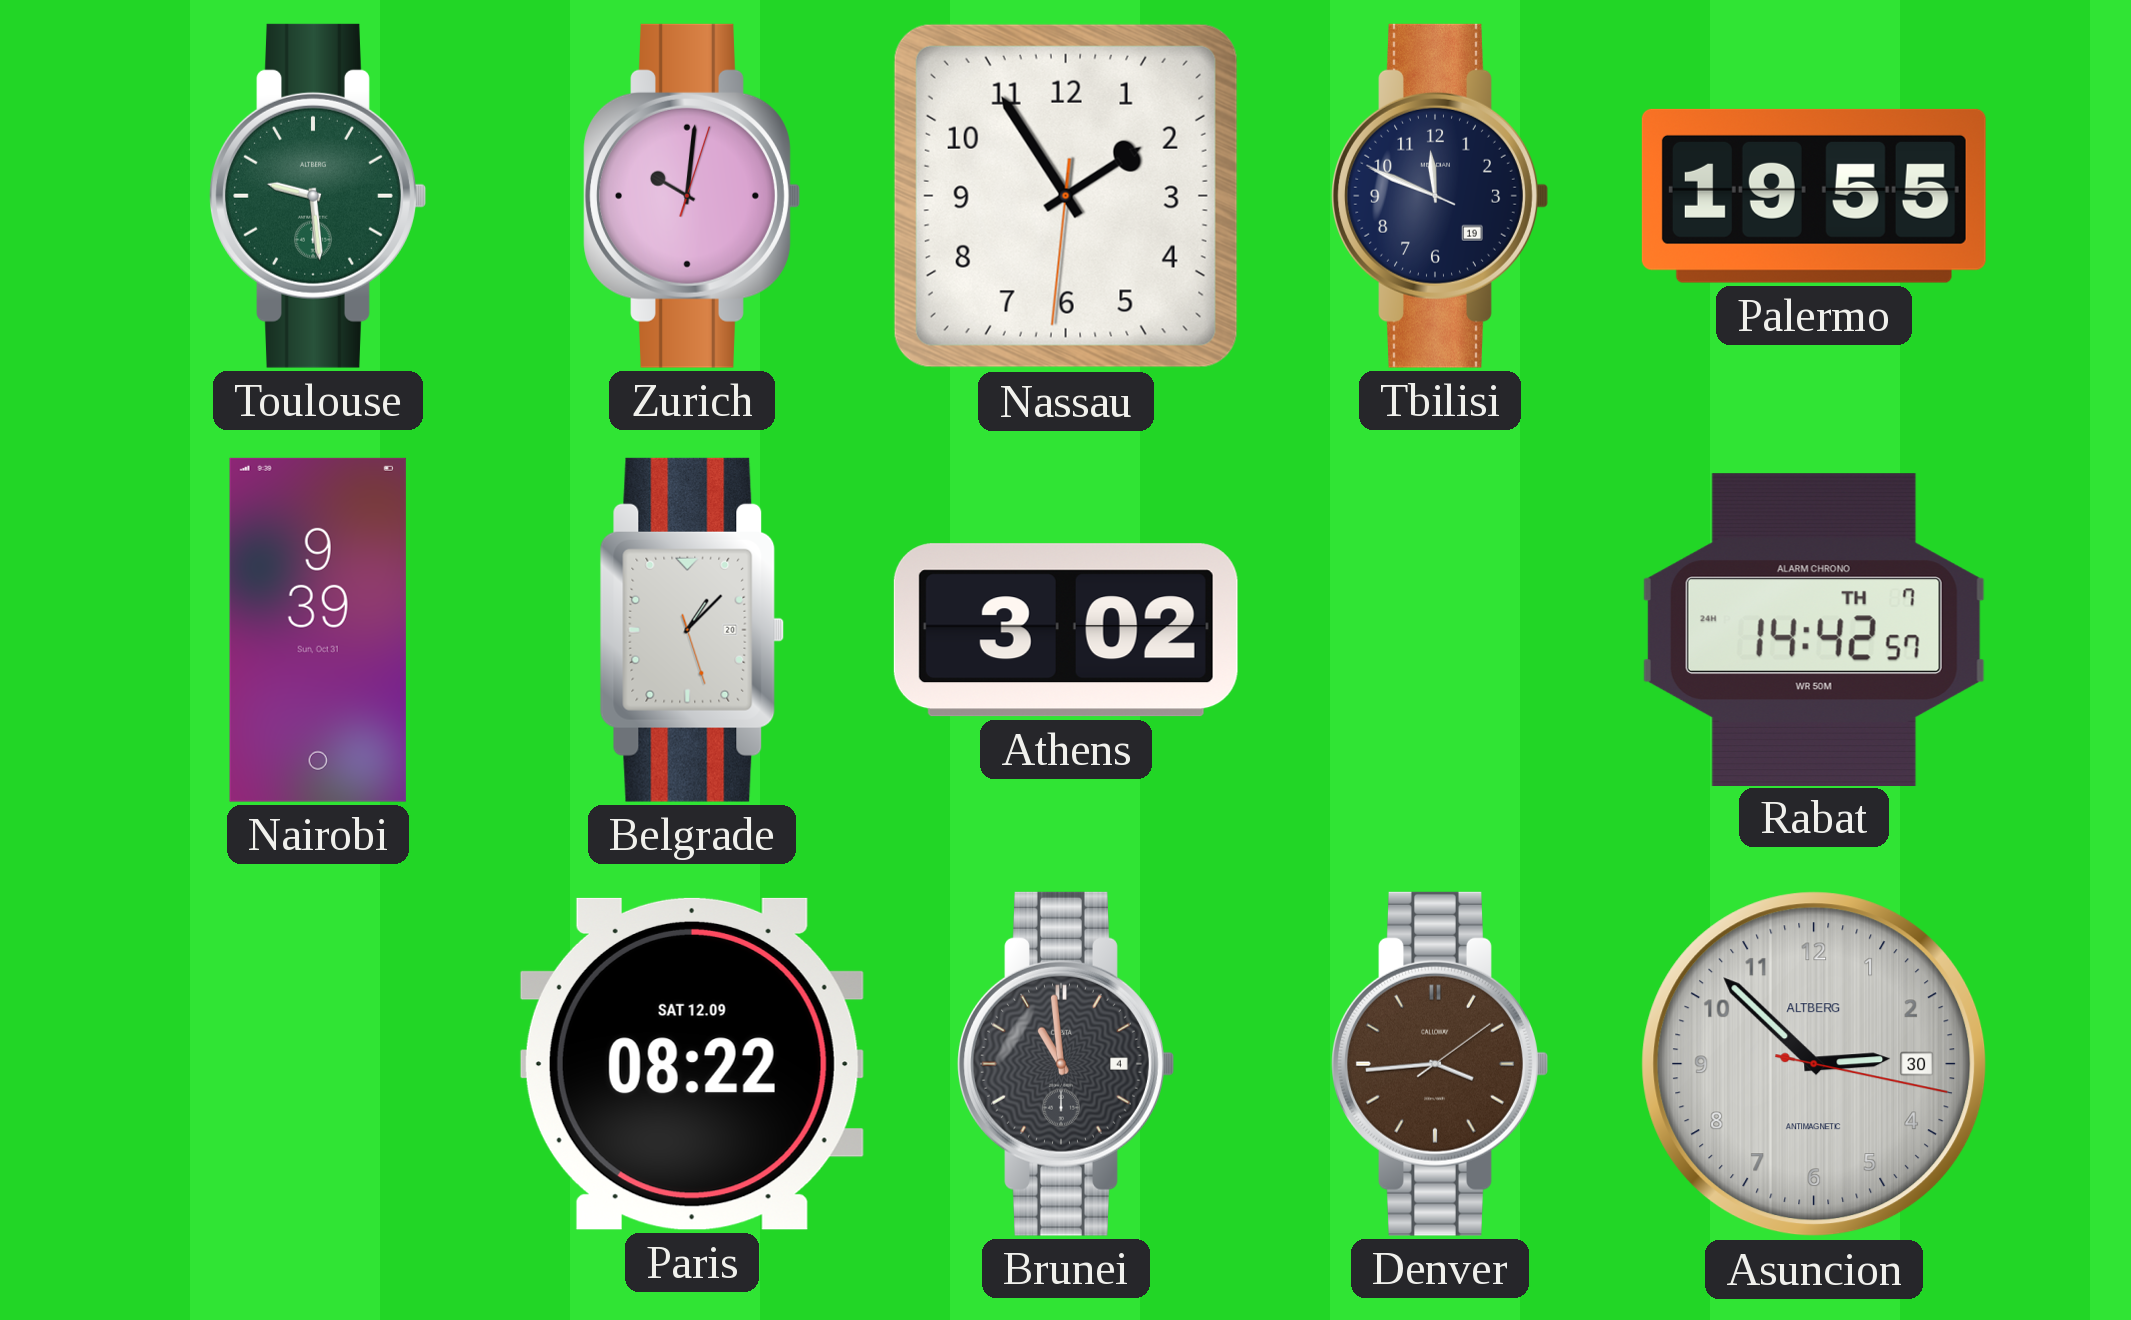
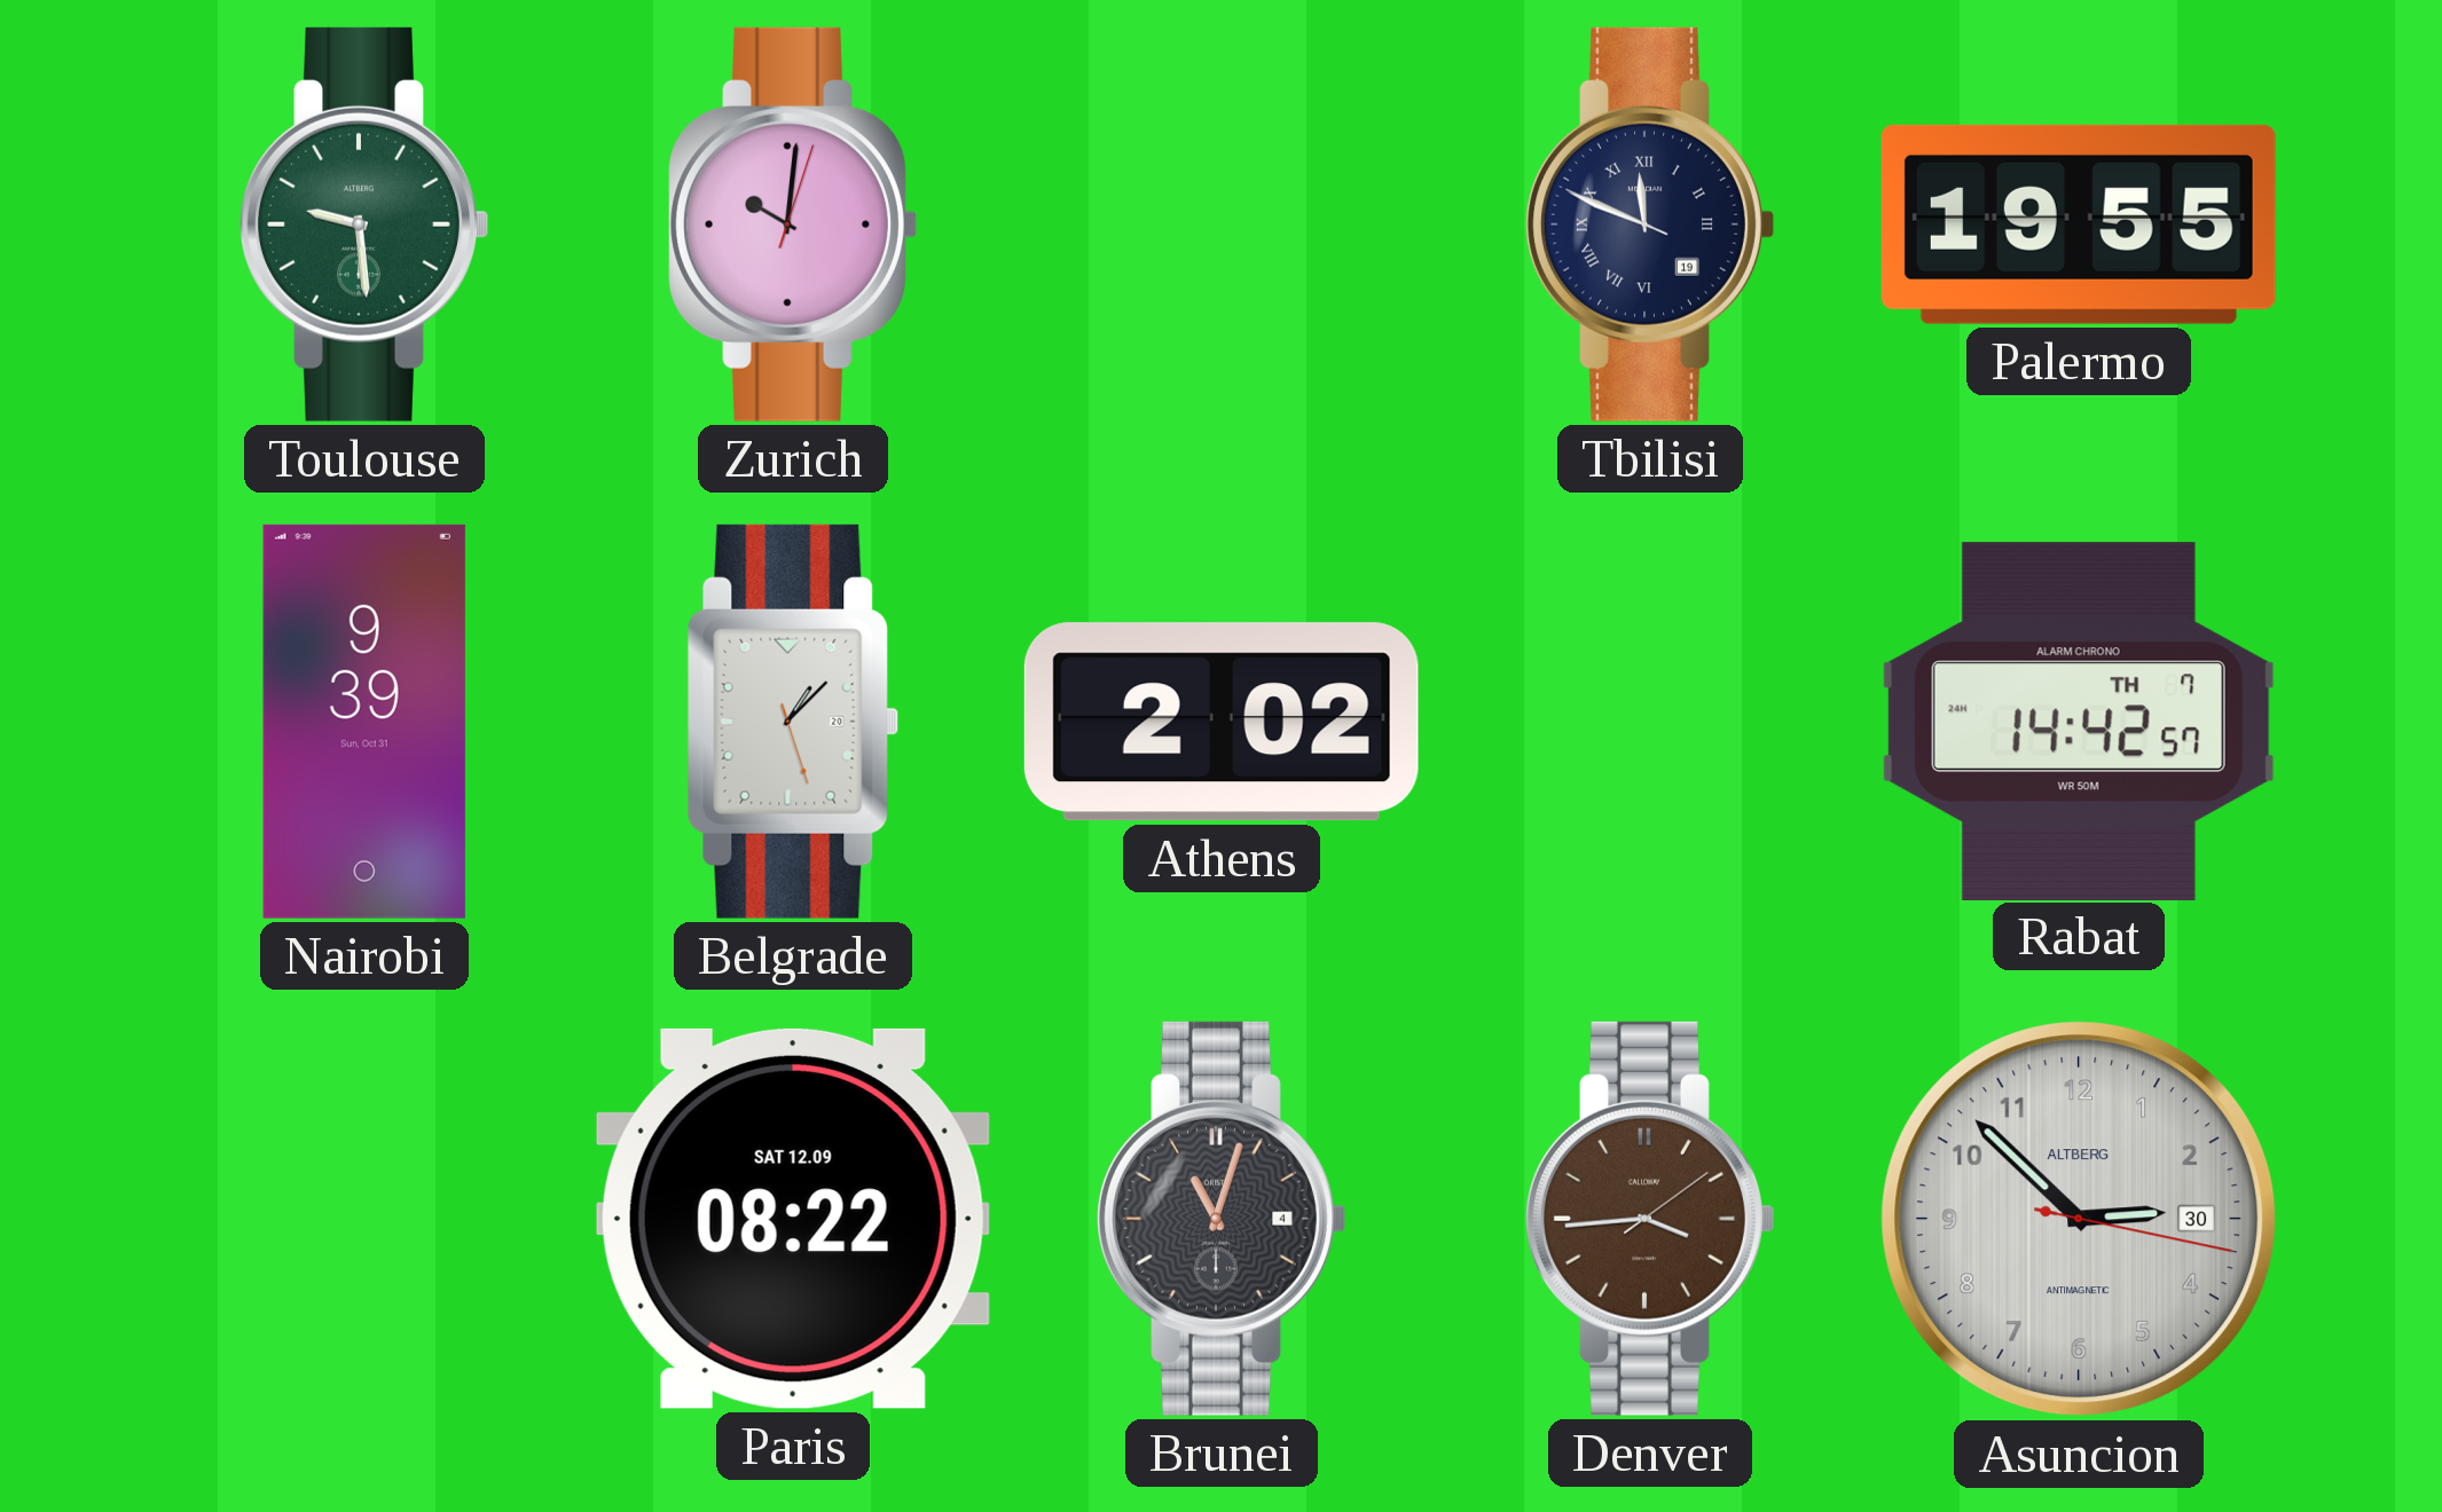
Nassau: 1:54 -> none (1066, 196)
Tbilisi numerals: Arabic -> Roman (1650, 225)
Athens: 3:02 -> 2:02 (1222, 722)
Brunei: 10:59 -> 11:03 (1222, 1219)
